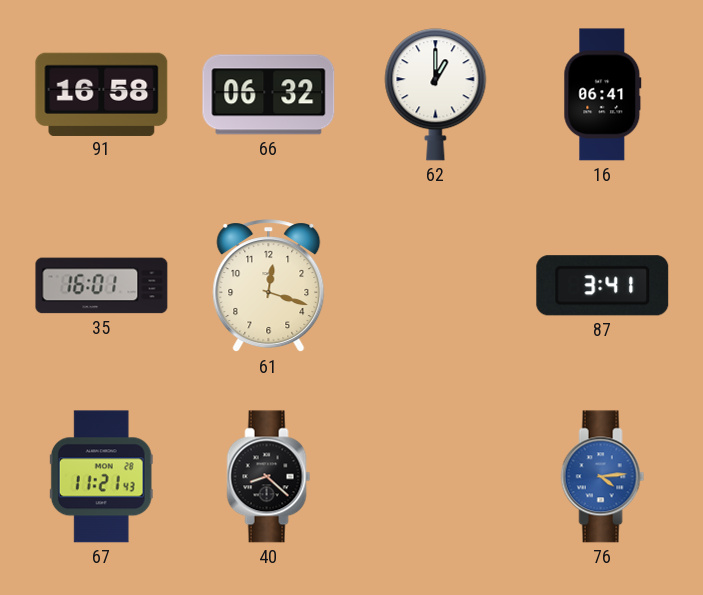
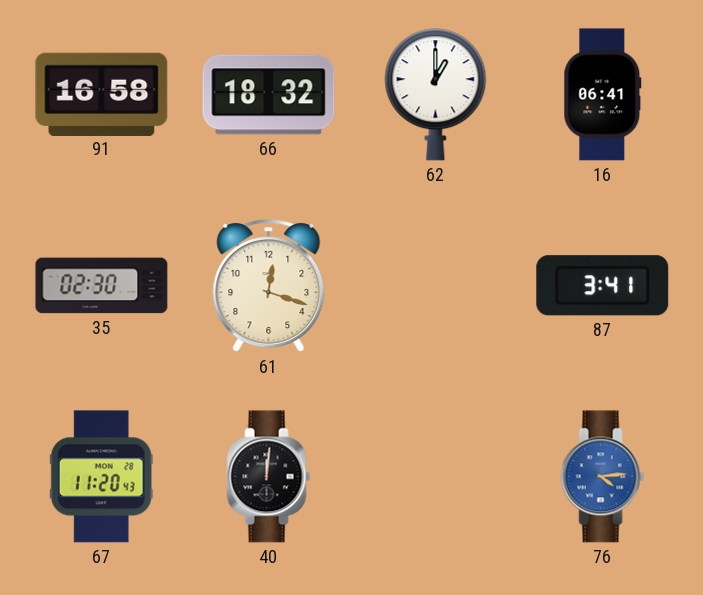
66: 06:32 -> 18:32 (269, 95)
35: 16:01 -> 02:30 (102, 286)
67: 11:21 -> 11:20 (101, 477)
40: 8:22 -> 12:01 (269, 477)
